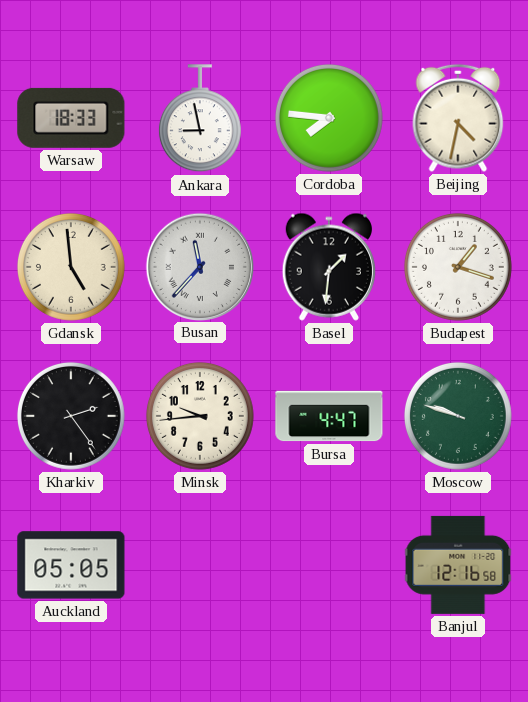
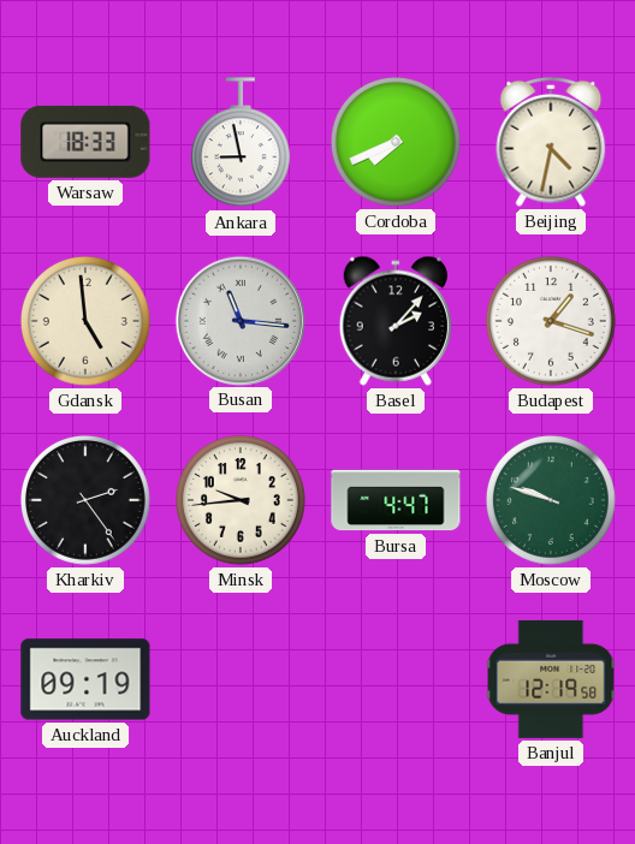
Cordoba: 7:46 -> 7:41 (396, 142)
Busan: 11:37 -> 11:16 (239, 320)
Basel: 1:31 -> 2:07 (396, 321)
Auckland: 05:05 -> 09:19 (85, 679)
Banjul: 12:16 -> 12:19 (551, 679)
